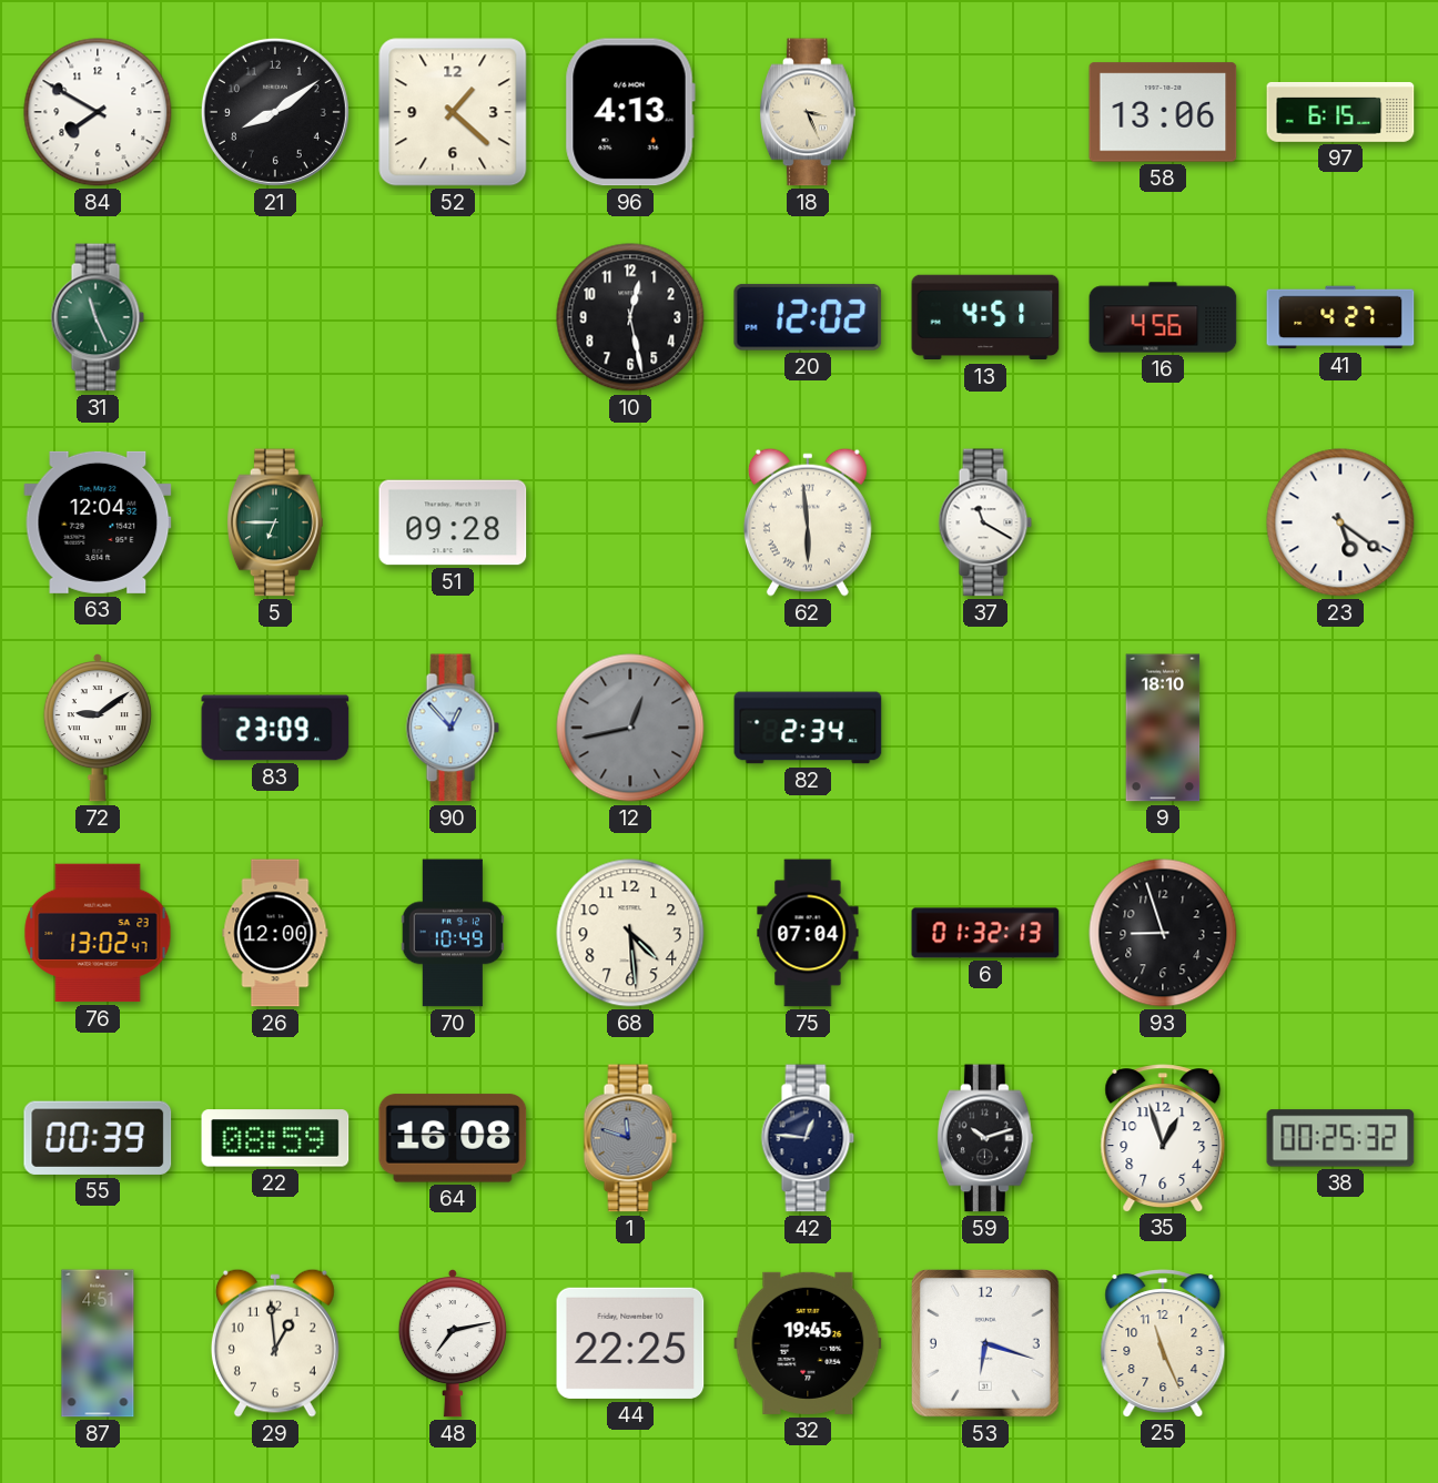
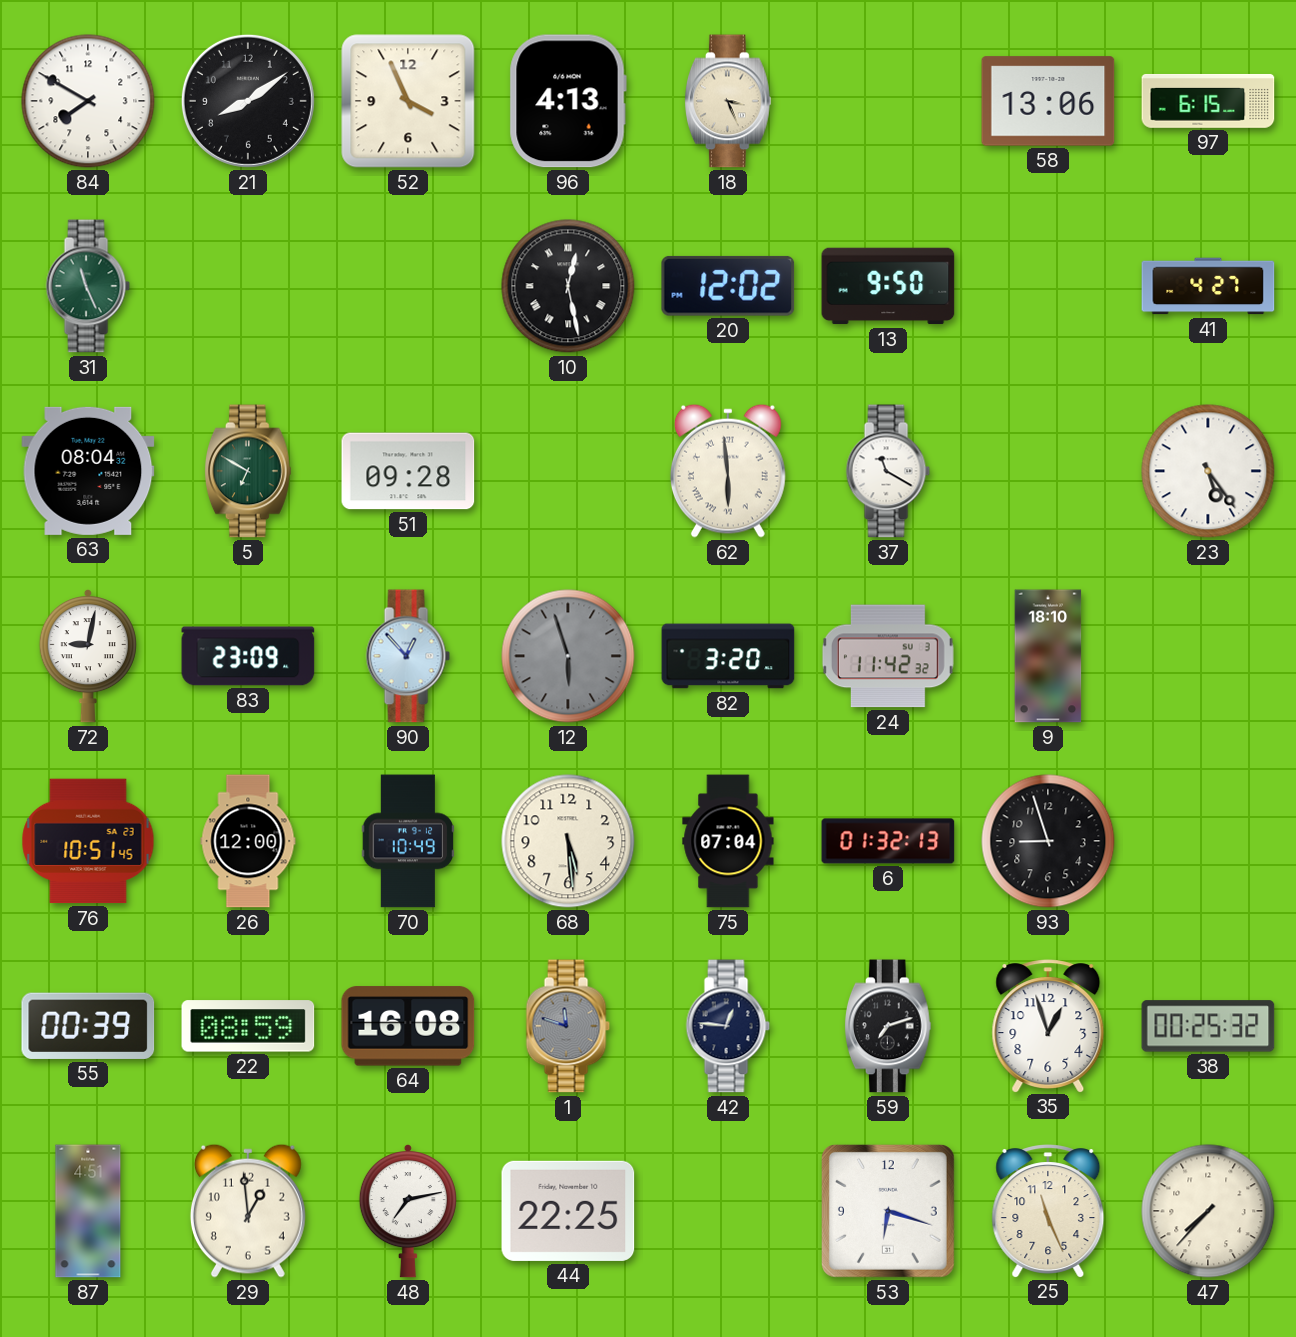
52: 1:22 -> 3:56 (408, 101)
10 numerals: Arabic -> Roman (568, 286)
13: 4:51 -> 9:50 (888, 286)
16: 4:56 -> none (1163, 317)
63: 12:04 -> 08:04 (88, 471)
5: 6:45 -> 6:50 (248, 471)
23: 5:21 -> 5:24 (1208, 471)
72: 9:09 -> 9:02 (88, 656)
12: 12:43 -> 5:57 (568, 656)
82: 2:34 -> 3:20 (728, 656)
24: none -> 11:42 (888, 656)
76: 13:02 -> 10:51 (88, 841)
68: 4:29 -> 5:29 (568, 841)
59: 10:12 -> 7:12 (888, 1026)
32: 19:45 -> none (808, 1343)
47: none -> 7:37 (1208, 1211)
